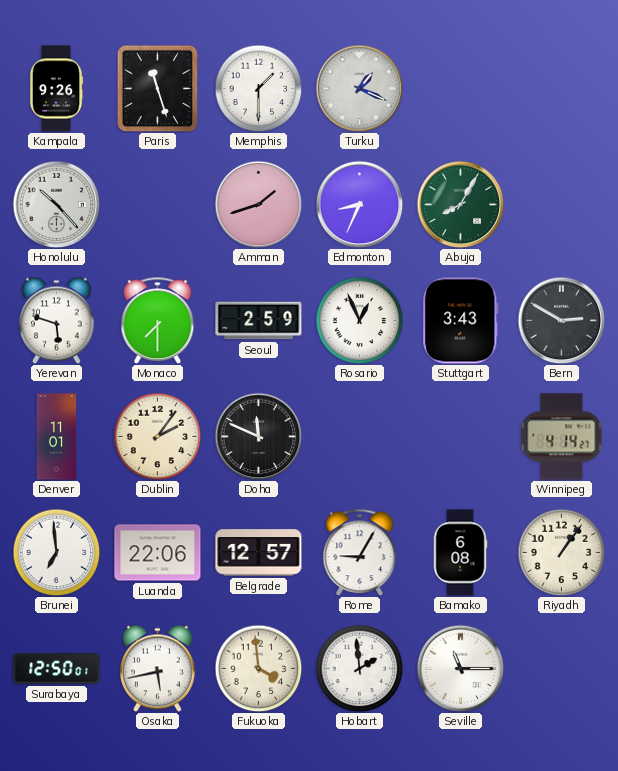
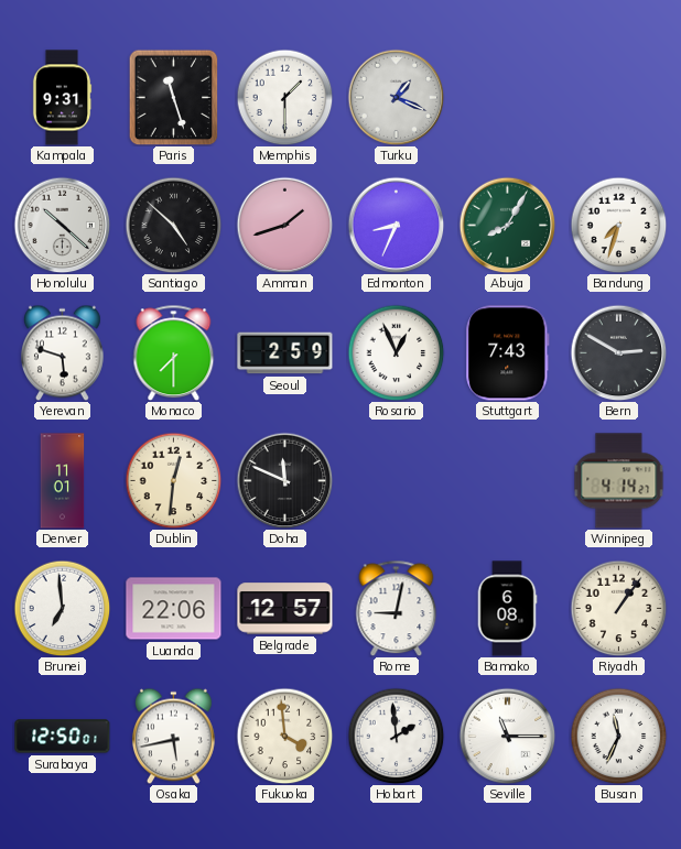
Kampala: 9:26 -> 9:31 (62, 98)
Honolulu: 10:23 -> 10:22 (62, 225)
Santiago: none -> 4:52 (173, 225)
Bandung: none -> 7:33 (618, 225)
Stuttgart: 3:43 -> 7:43 (508, 353)
Dublin: 2:06 -> 12:31 (173, 480)
Rome: 9:05 -> 9:02 (397, 608)
Busan: none -> 11:34 (618, 736)
